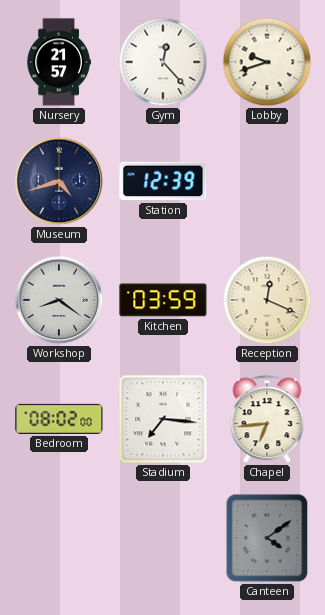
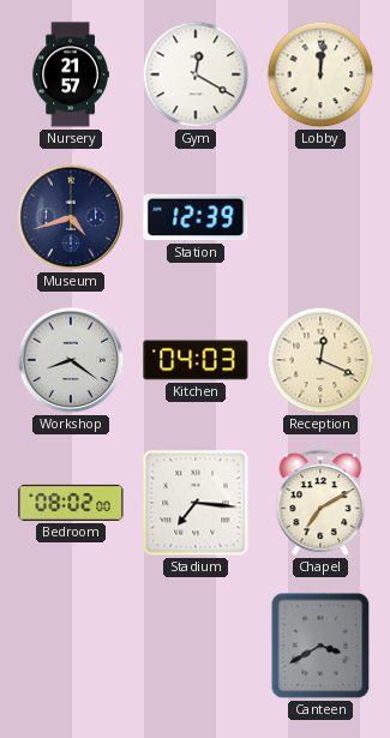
Gym: 12:23 -> 12:20 (196, 74)
Lobby: 9:42 -> 12:01 (320, 74)
Kitchen: 03:59 -> 04:03 (196, 360)
Chapel: 6:44 -> 7:10 (320, 504)
Canteen: 4:09 -> 3:40 (320, 646)
